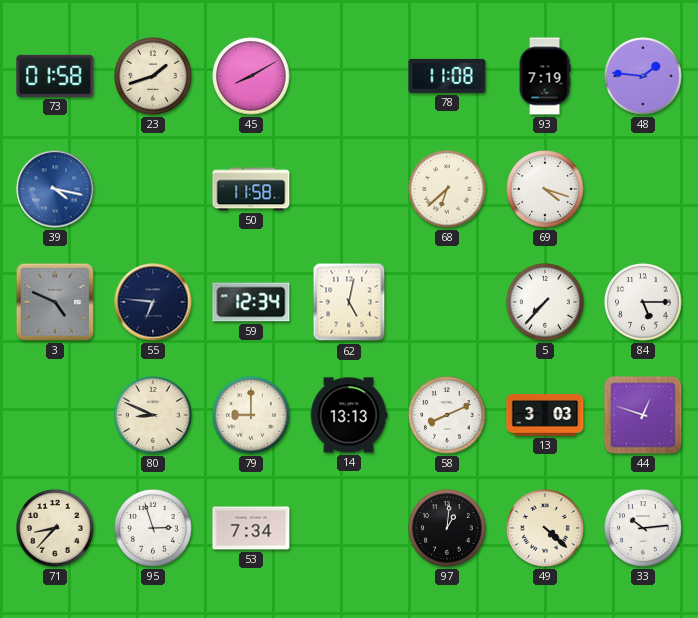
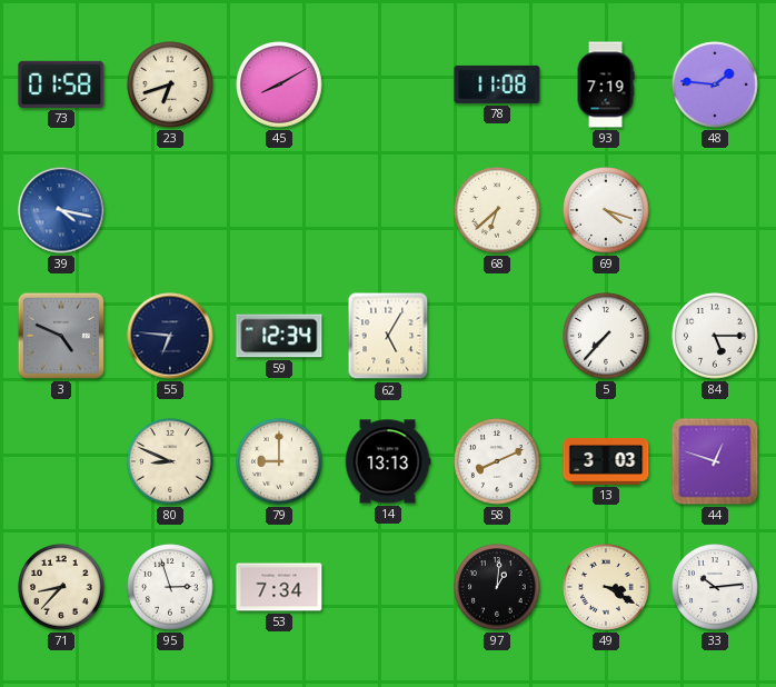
23: 1:42 -> 6:42 (170, 84)
50: 11:58 -> none (251, 189)
62: 5:02 -> 5:05 (388, 336)
49: 4:22 -> 3:20 (606, 587)
